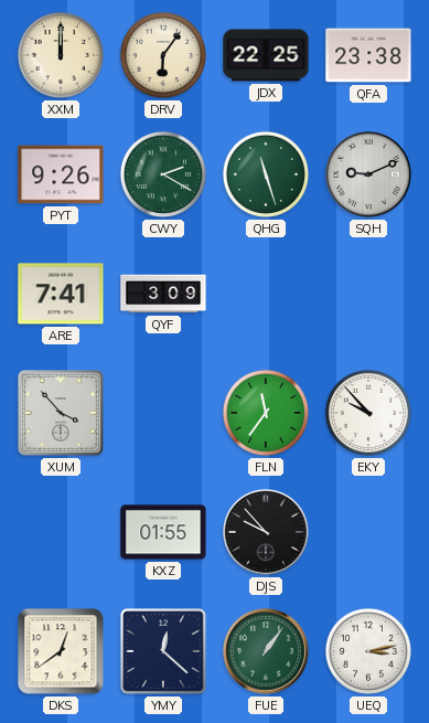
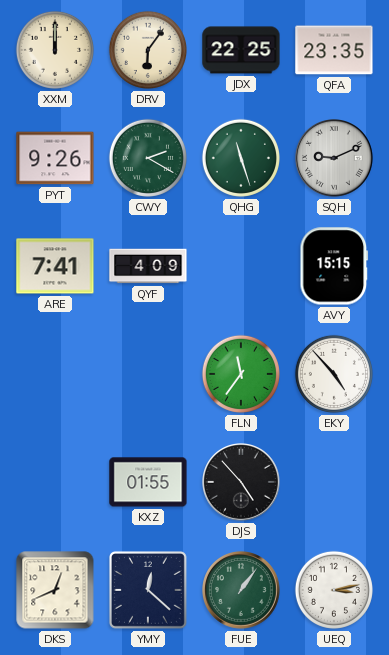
QFA: 23:38 -> 23:35 (334, 50)
QYF: 3:09 -> 4:09 (148, 266)
AVY: none -> 15:15 (334, 266)
XUM: 3:53 -> none (61, 413)
EKY: 9:53 -> 4:53 (334, 374)
DJS: 9:53 -> 4:53 (242, 483)
DKS: 12:39 -> 12:41 (55, 590)
